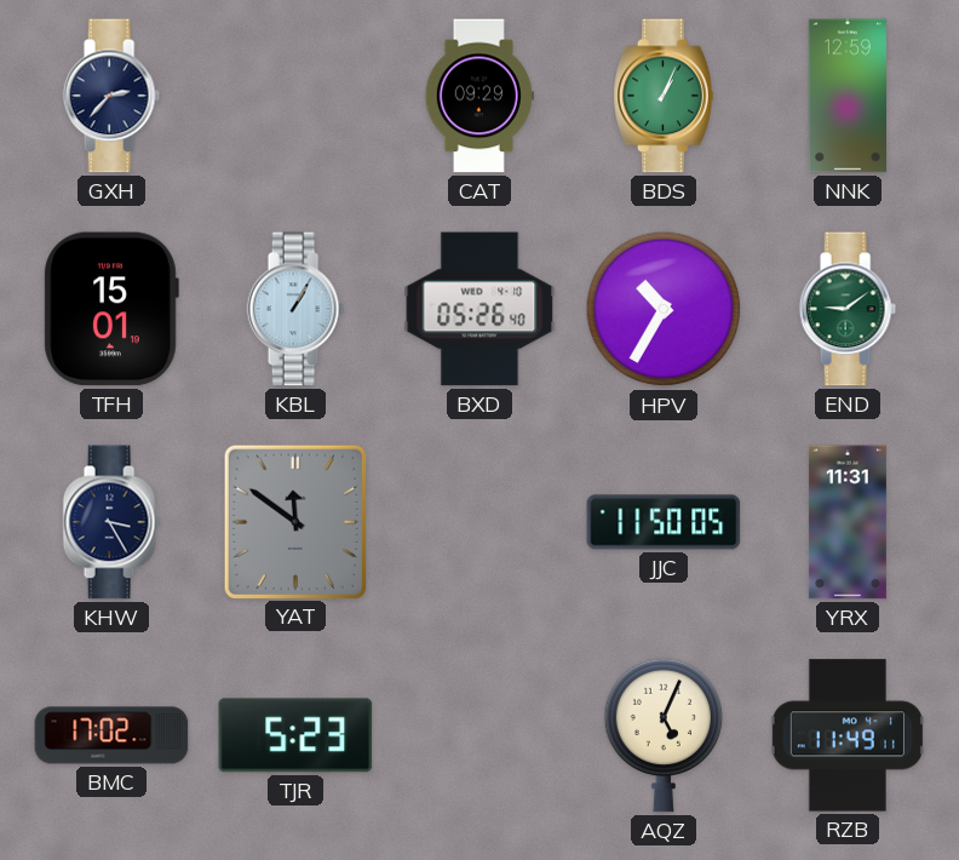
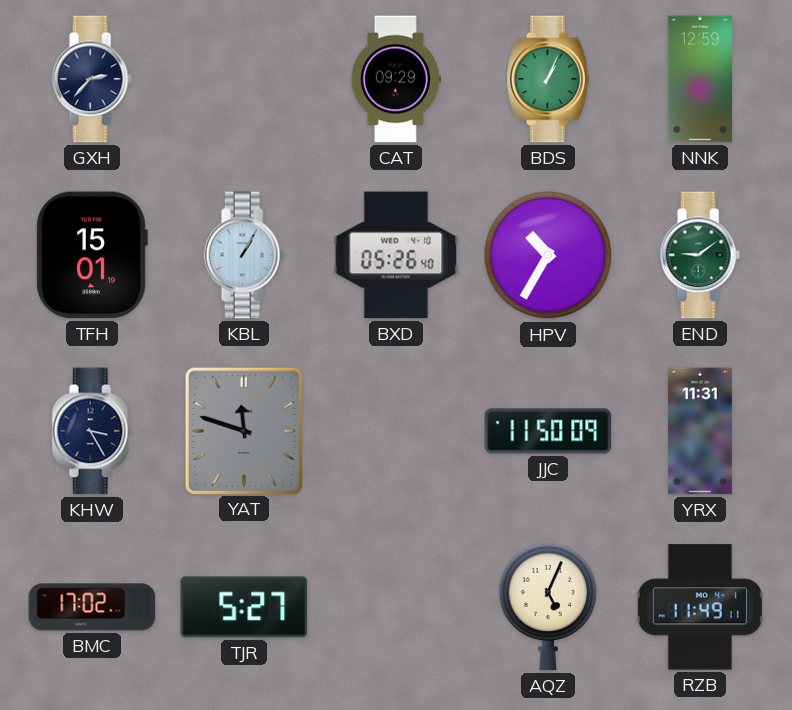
YAT: 11:51 -> 11:48 (244, 430)
JJC: 11:50:05 -> 11:50:09 (548, 431)
TJR: 5:23 -> 5:27 (244, 607)
